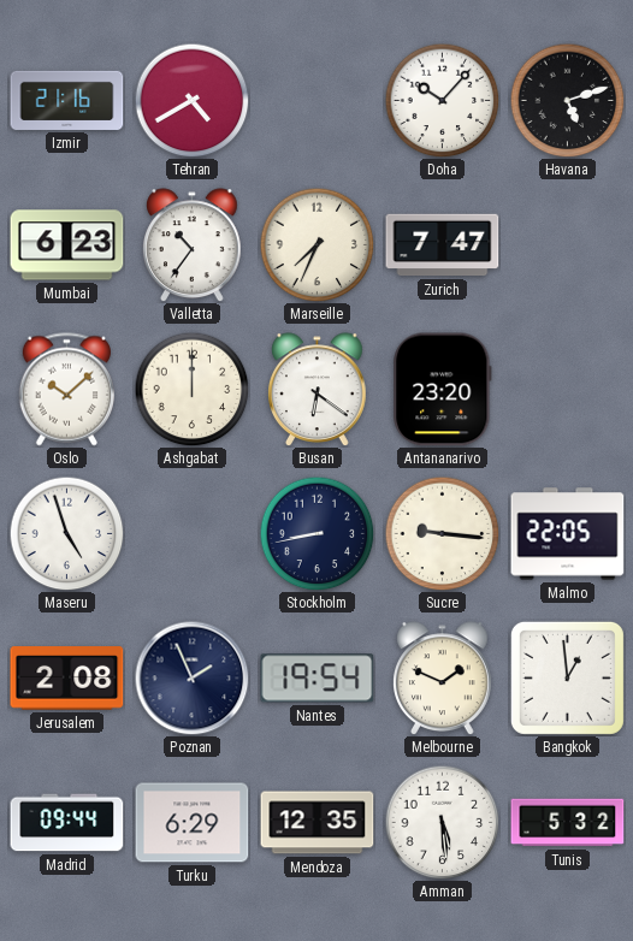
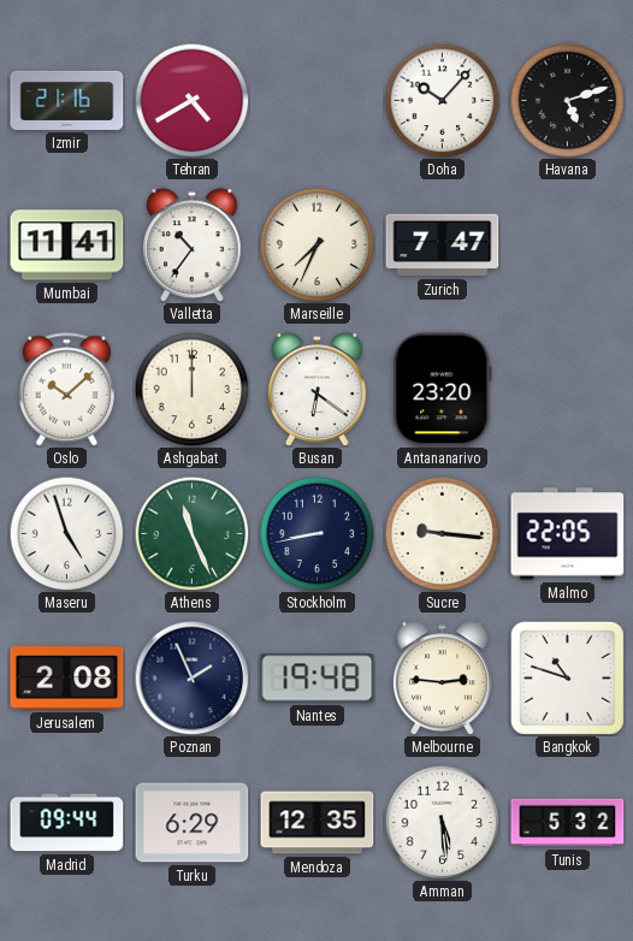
Mumbai: 6:23 -> 11:41 (67, 245)
Athens: none -> 11:26 (191, 533)
Nantes: 19:54 -> 19:48 (318, 679)
Melbourne: 1:49 -> 2:46 (443, 677)
Bangkok: 12:59 -> 10:48 (567, 677)
